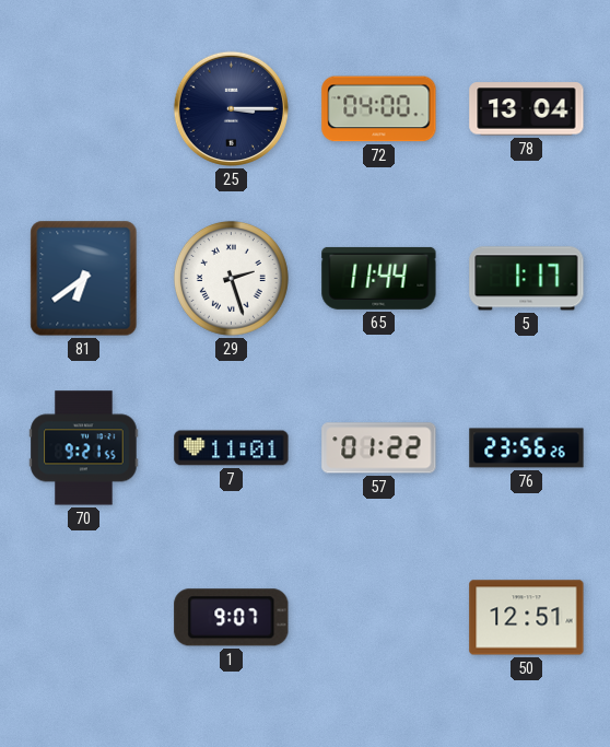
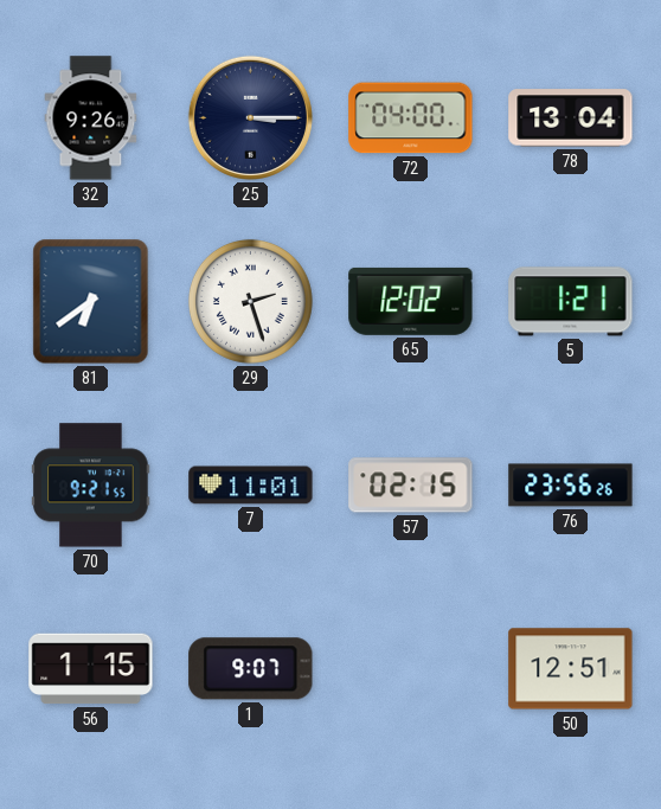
32: none -> 9:26 (91, 118)
65: 11:44 -> 12:02 (411, 301)
5: 1:17 -> 1:21 (571, 302)
57: 01:22 -> 02:15 (411, 486)
56: none -> 1:15 (91, 669)
